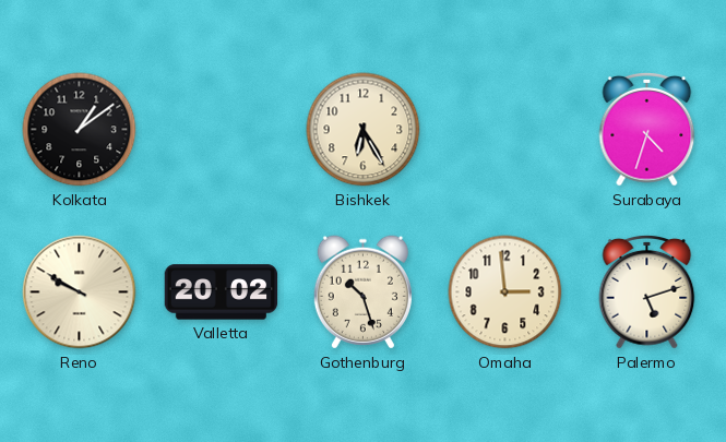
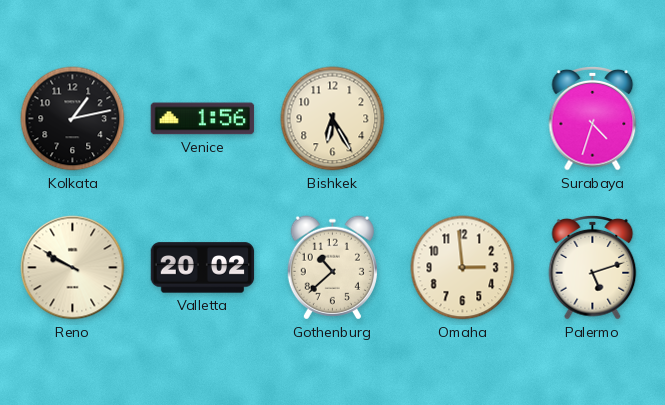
Kolkata: 1:09 -> 1:13 (73, 119)
Venice: none -> 1:56 (203, 119)
Gothenburg: 10:27 -> 10:38 (332, 268)
